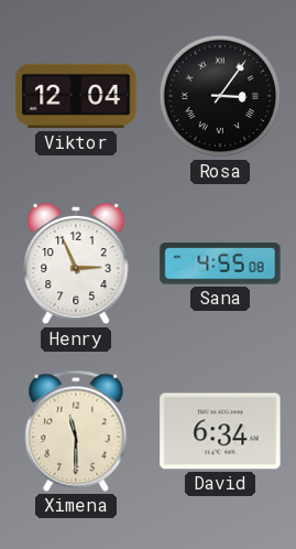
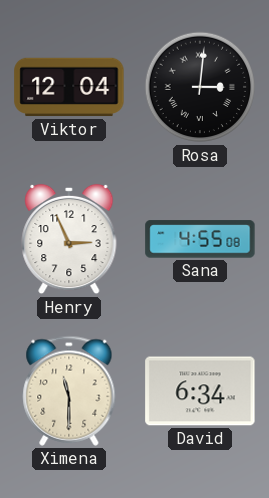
Rosa: 3:06 -> 3:01 (200, 87)
